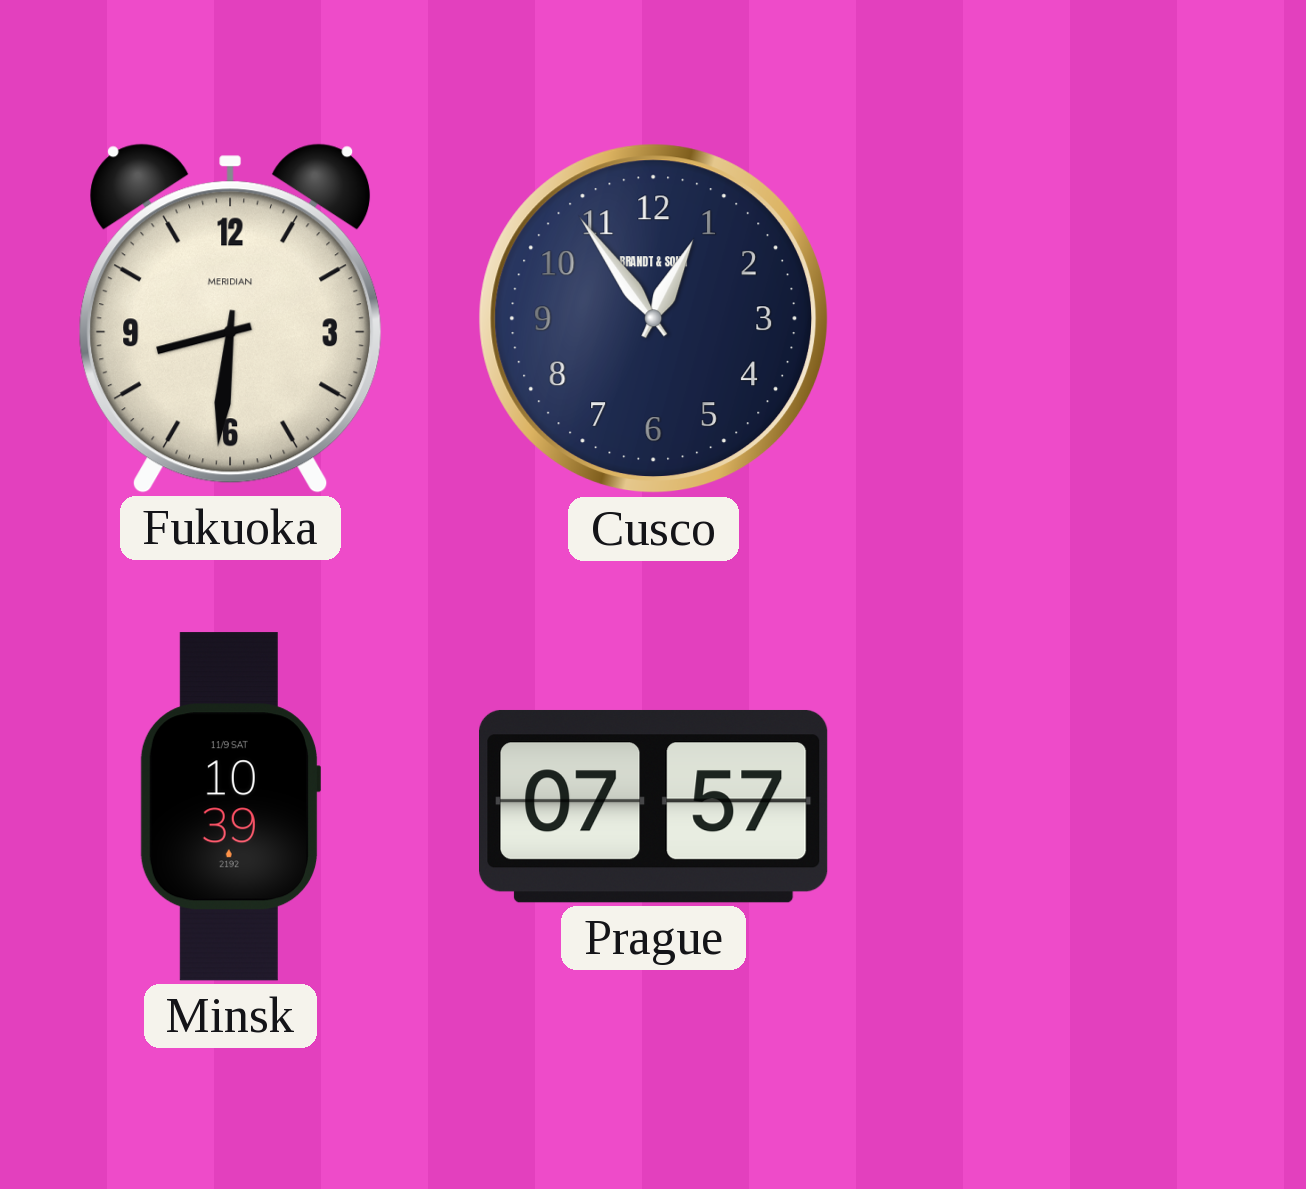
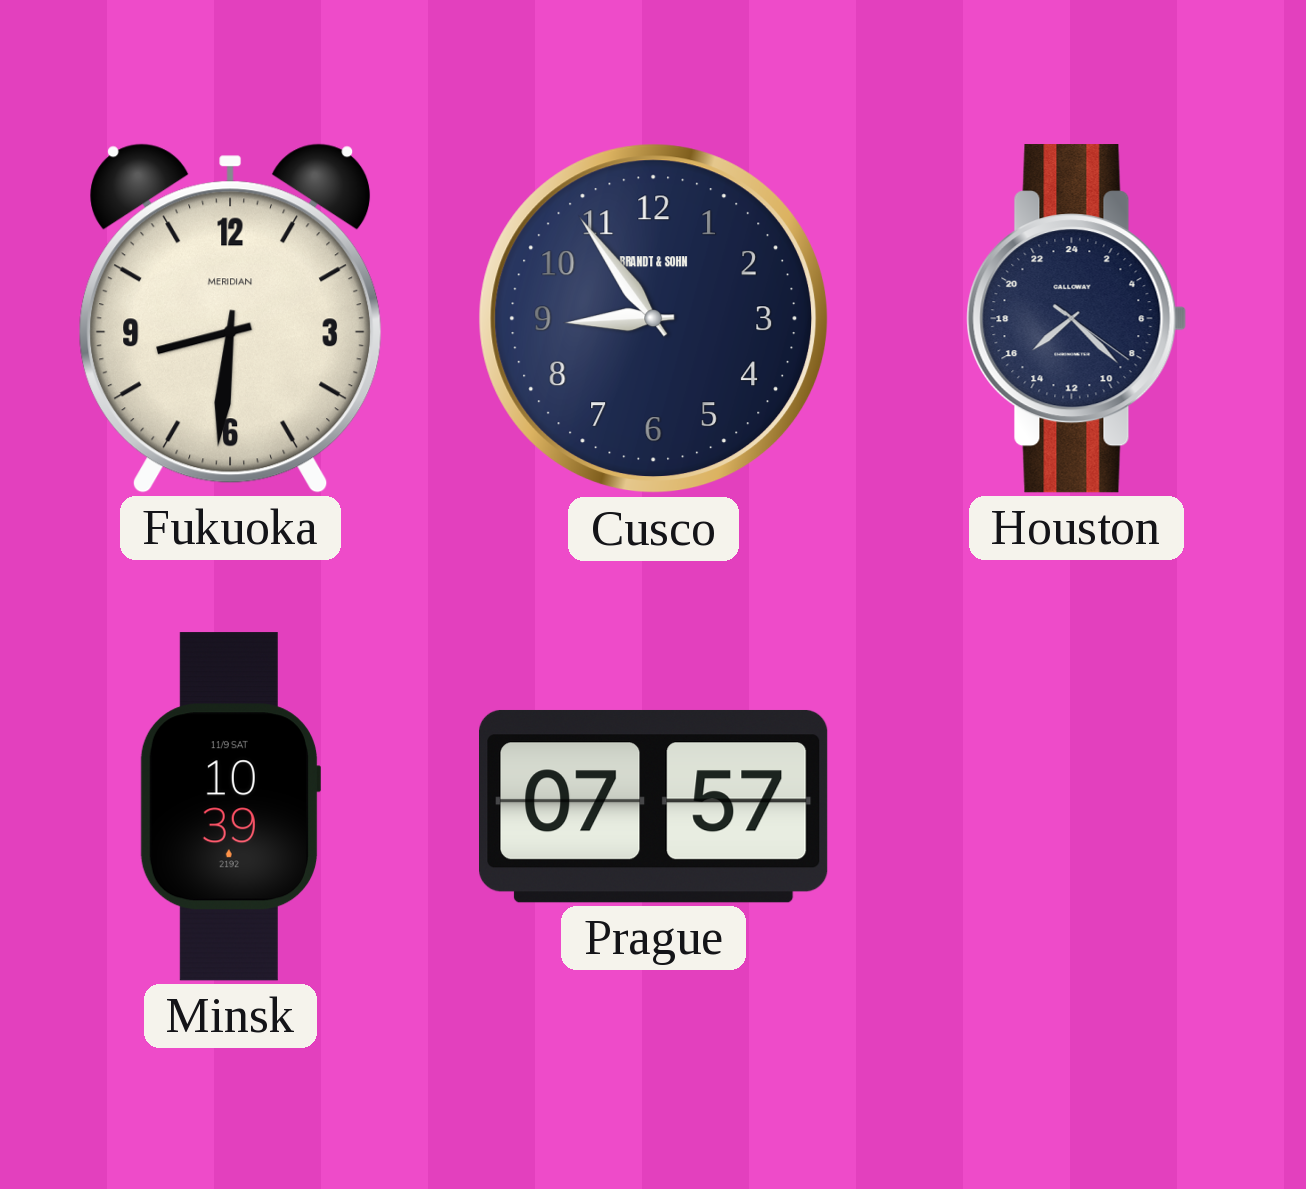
Cusco: 12:54 -> 8:54 (654, 319)
Houston: none -> 15:22 (1077, 319)
